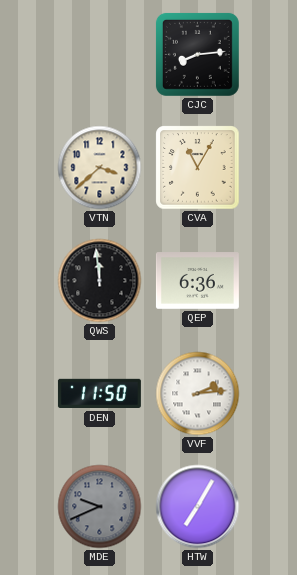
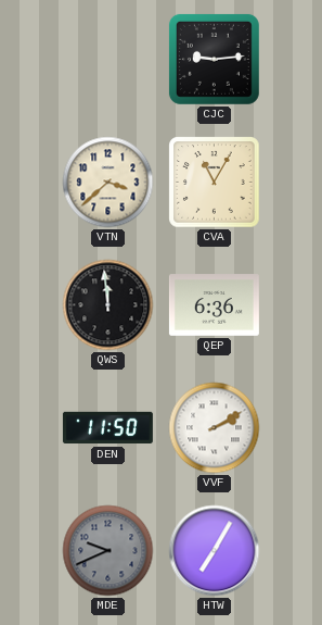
CJC: 8:14 -> 9:14 (214, 59)
VVF: 2:14 -> 2:10 (215, 428)
